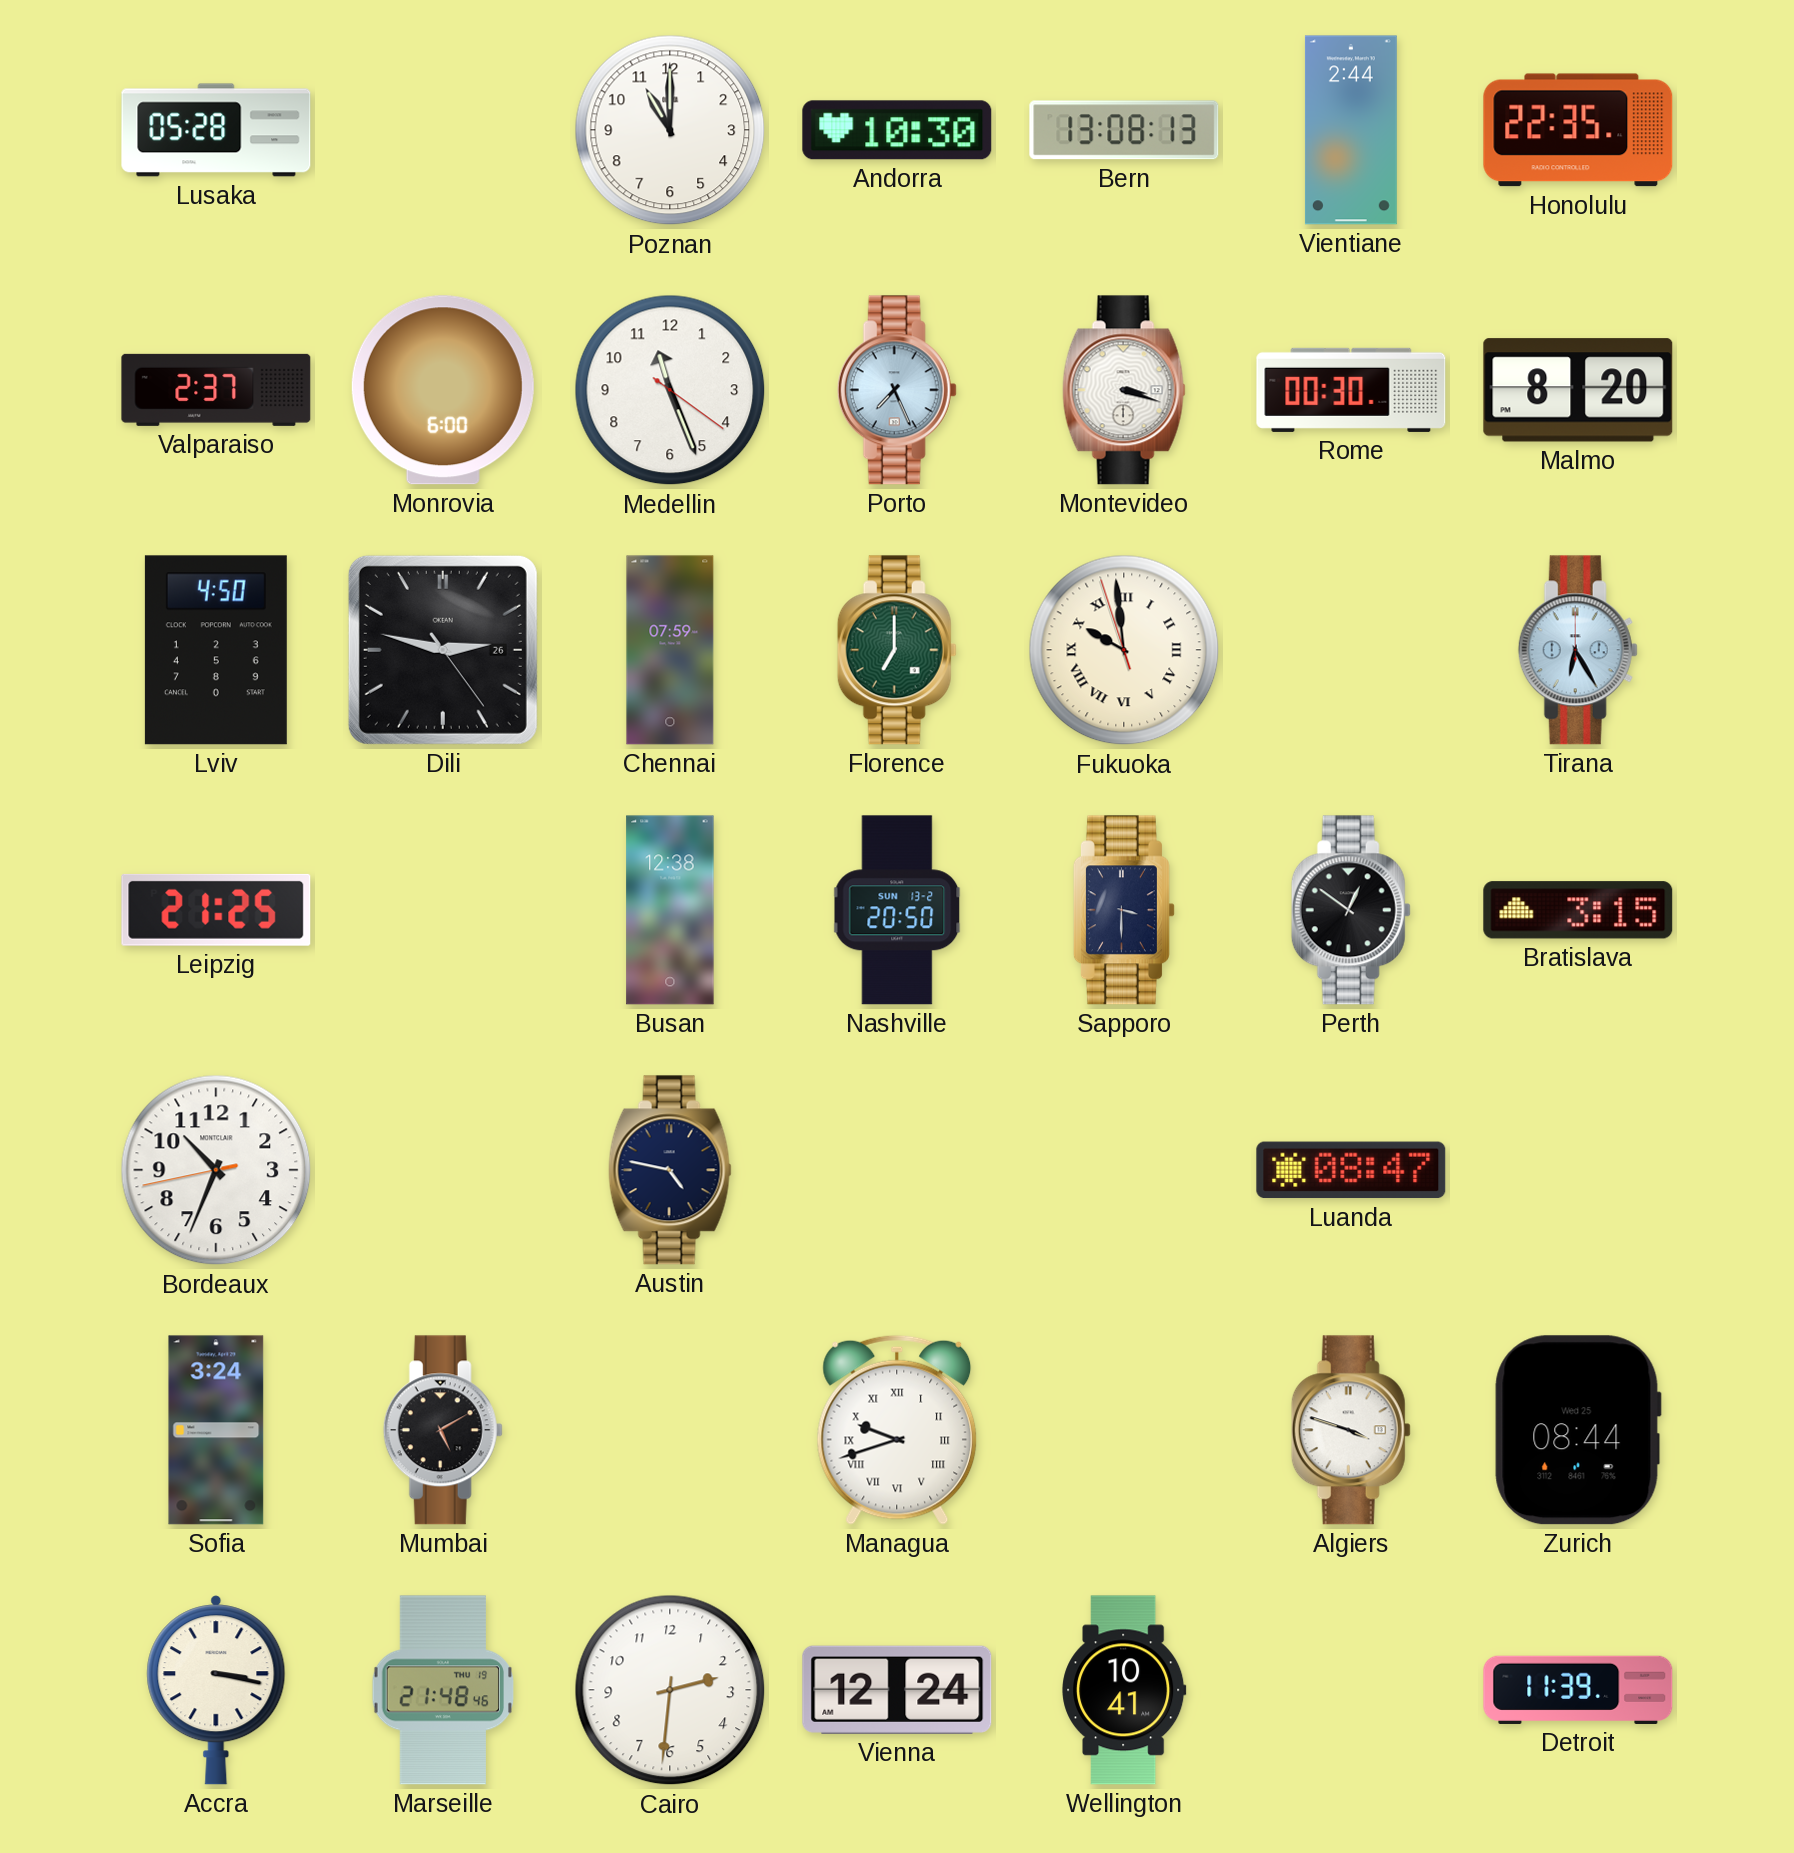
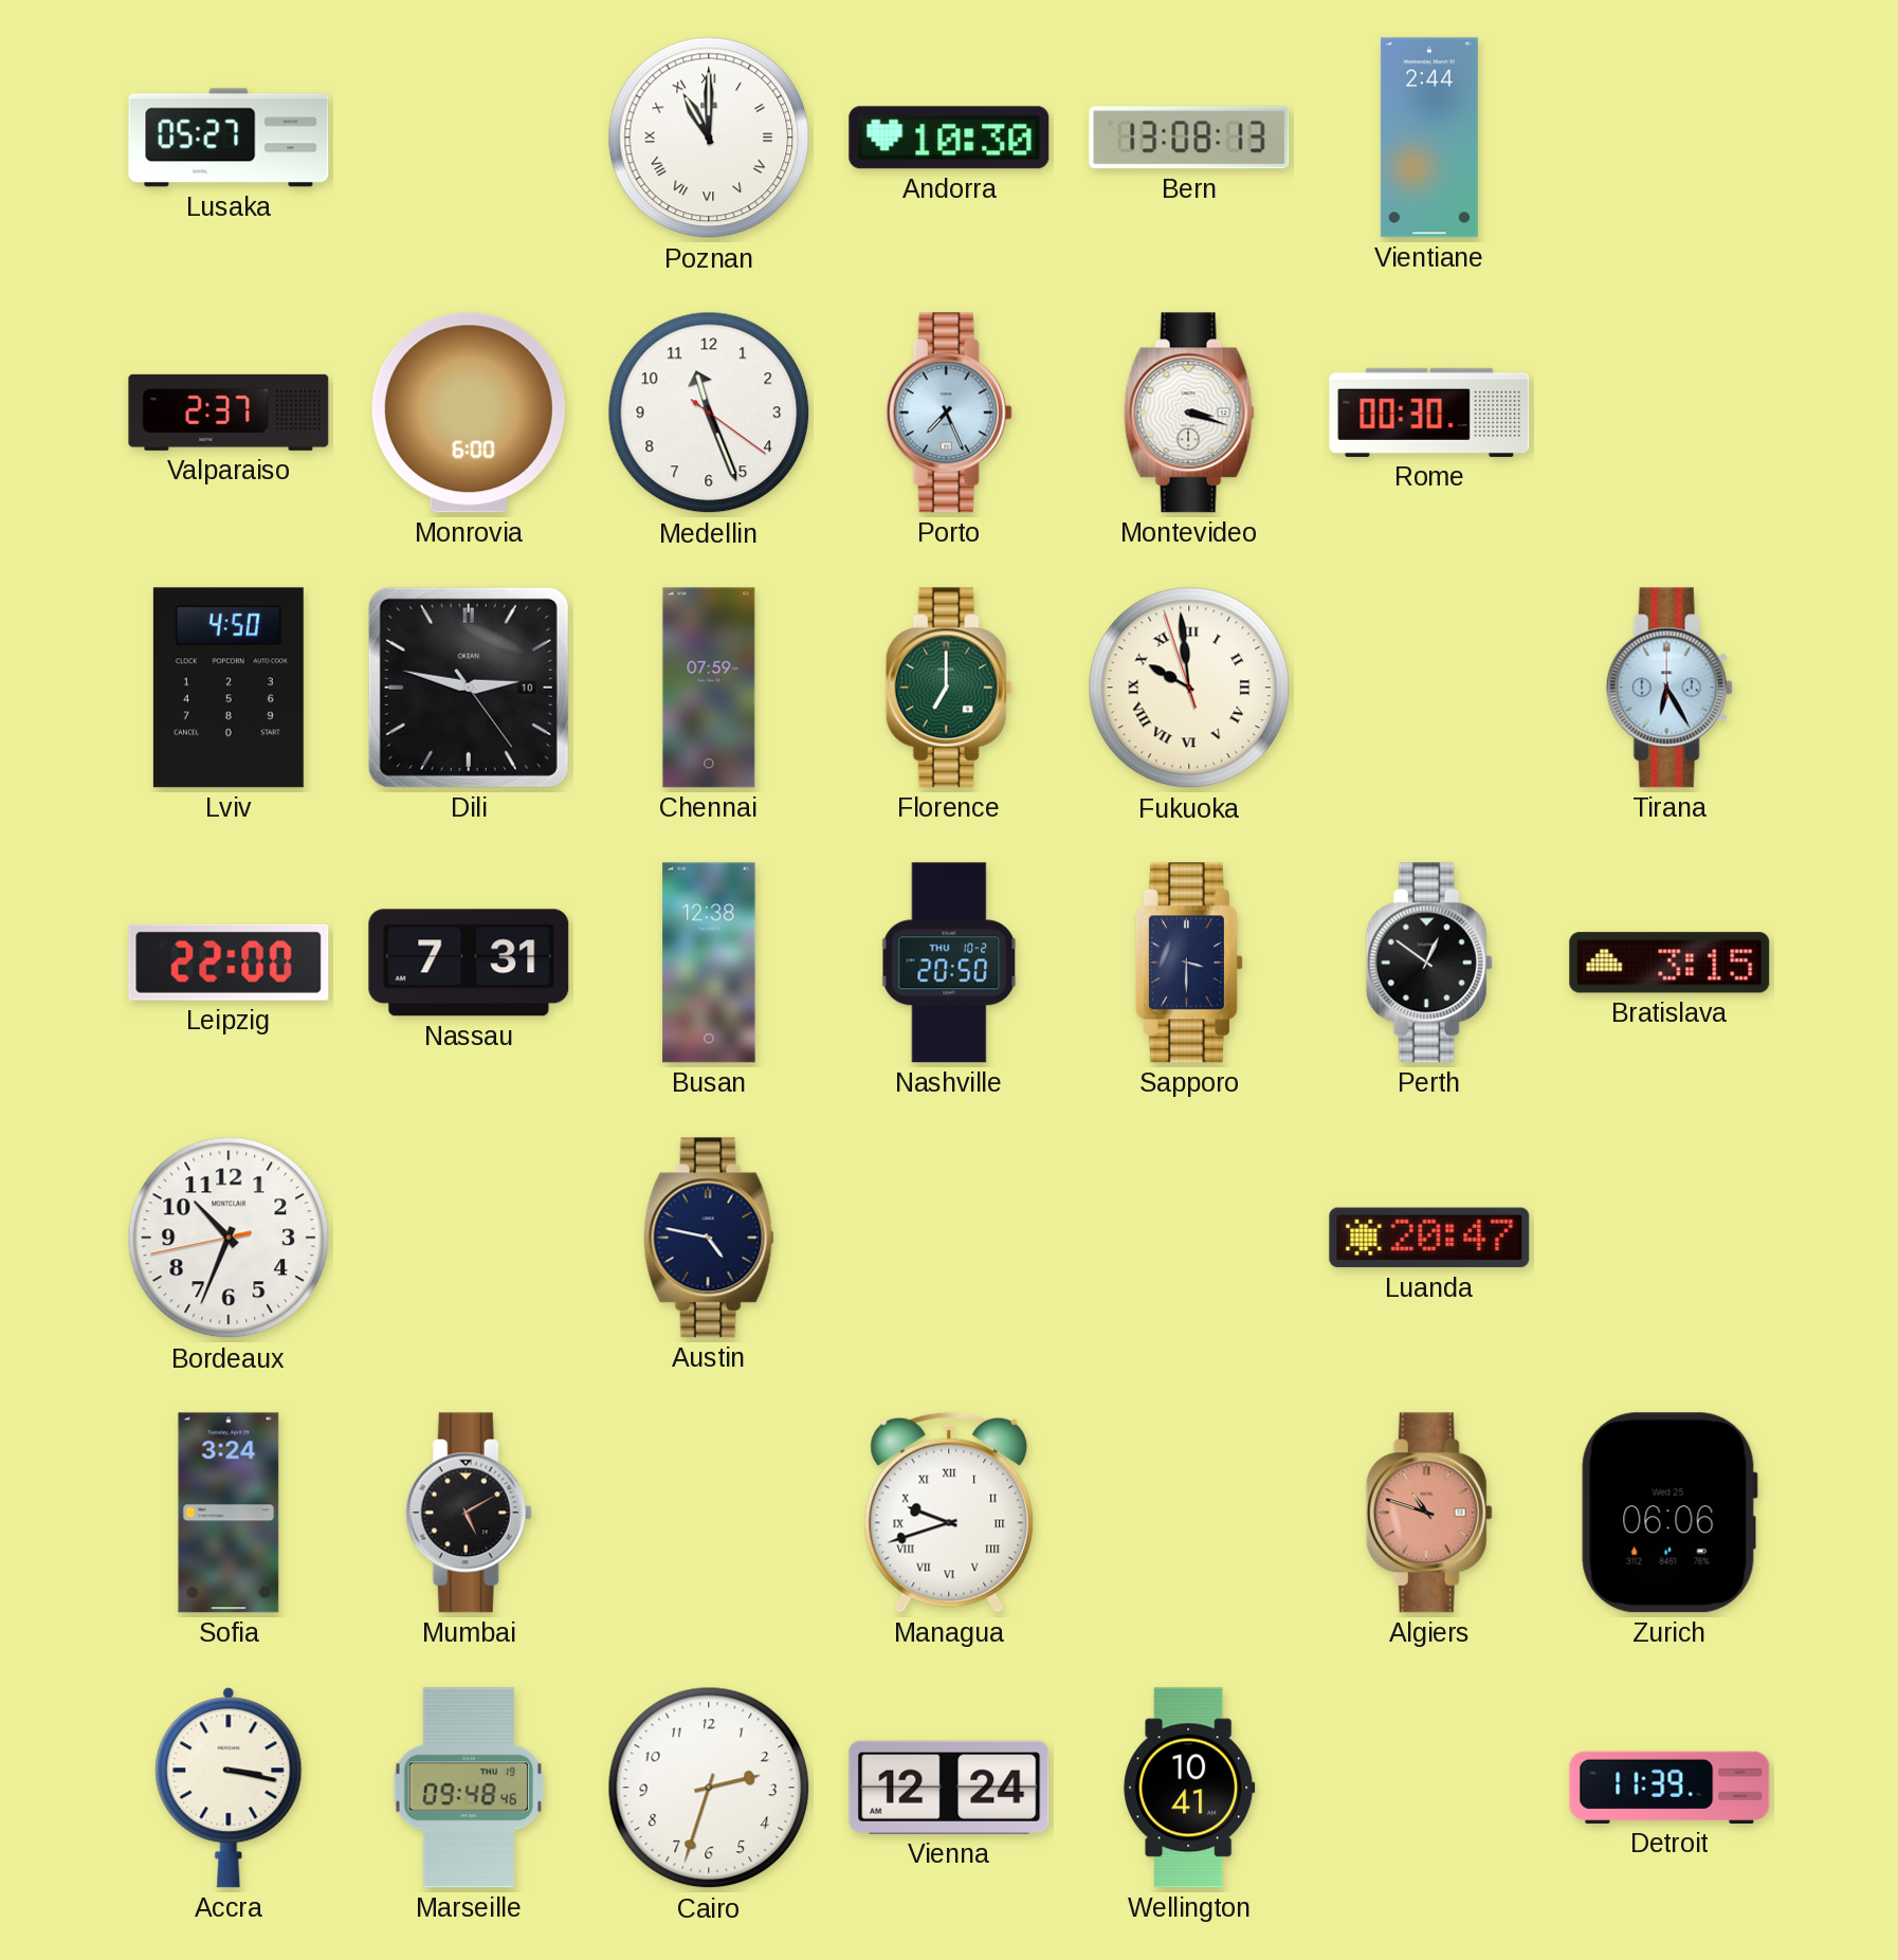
Lusaka: 05:28 -> 05:27 (229, 138)
Poznan numerals: Arabic -> Roman (709, 138)
Honolulu: 22:35 -> none (1578, 130)
Malmo: 8:20 -> none (1578, 390)
Dili date: 26 -> 10 (469, 688)
Leipzig: 21:25 -> 22:00 (229, 963)
Nassau: none -> 7:31 (469, 963)
Nashville date: SUN 13-2 -> THU 10-2 (949, 963)
Luanda: 08:47 -> 20:47 (1429, 1238)
Algiers: 3:48 -> 10:48 (1429, 1513)
Algiers dial: white -> salmon (1429, 1513)
Zurich: 08:44 -> 06:06 (1669, 1513)
Marseille: 21:48 -> 09:48 (468, 1788)
Cairo: 2:31 -> 2:33 (709, 1788)
